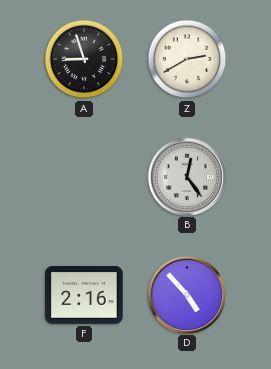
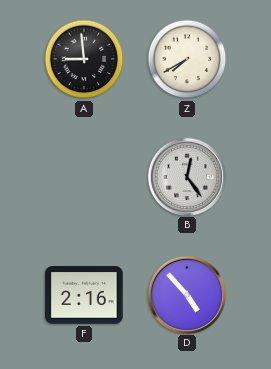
A: 8:57 -> 8:59 (84, 59)
Z: 2:40 -> 7:40 (187, 59)
